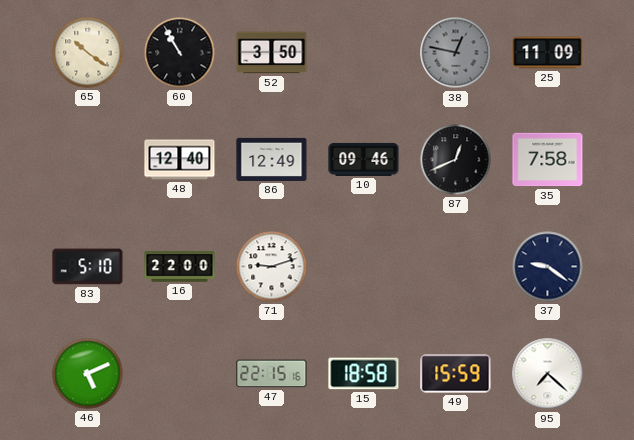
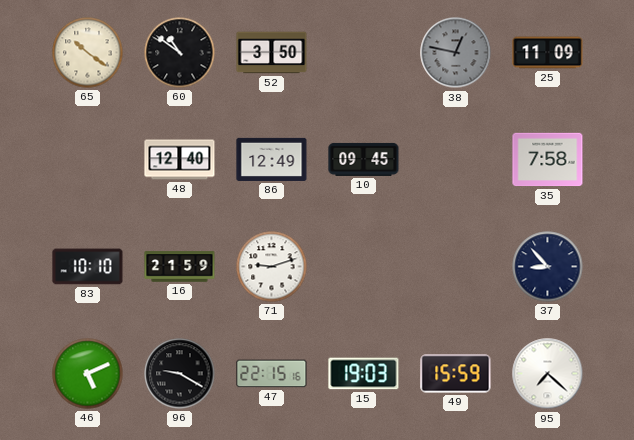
60: 10:55 -> 10:51 (180, 53)
10: 09:46 -> 09:45 (364, 159)
87: 12:41 -> none (456, 160)
83: 5:10 -> 10:10 (88, 267)
16: 22:00 -> 21:59 (180, 267)
37: 9:21 -> 8:53 (548, 267)
96: none -> 9:20 (180, 374)
15: 18:58 -> 19:03 (364, 374)
